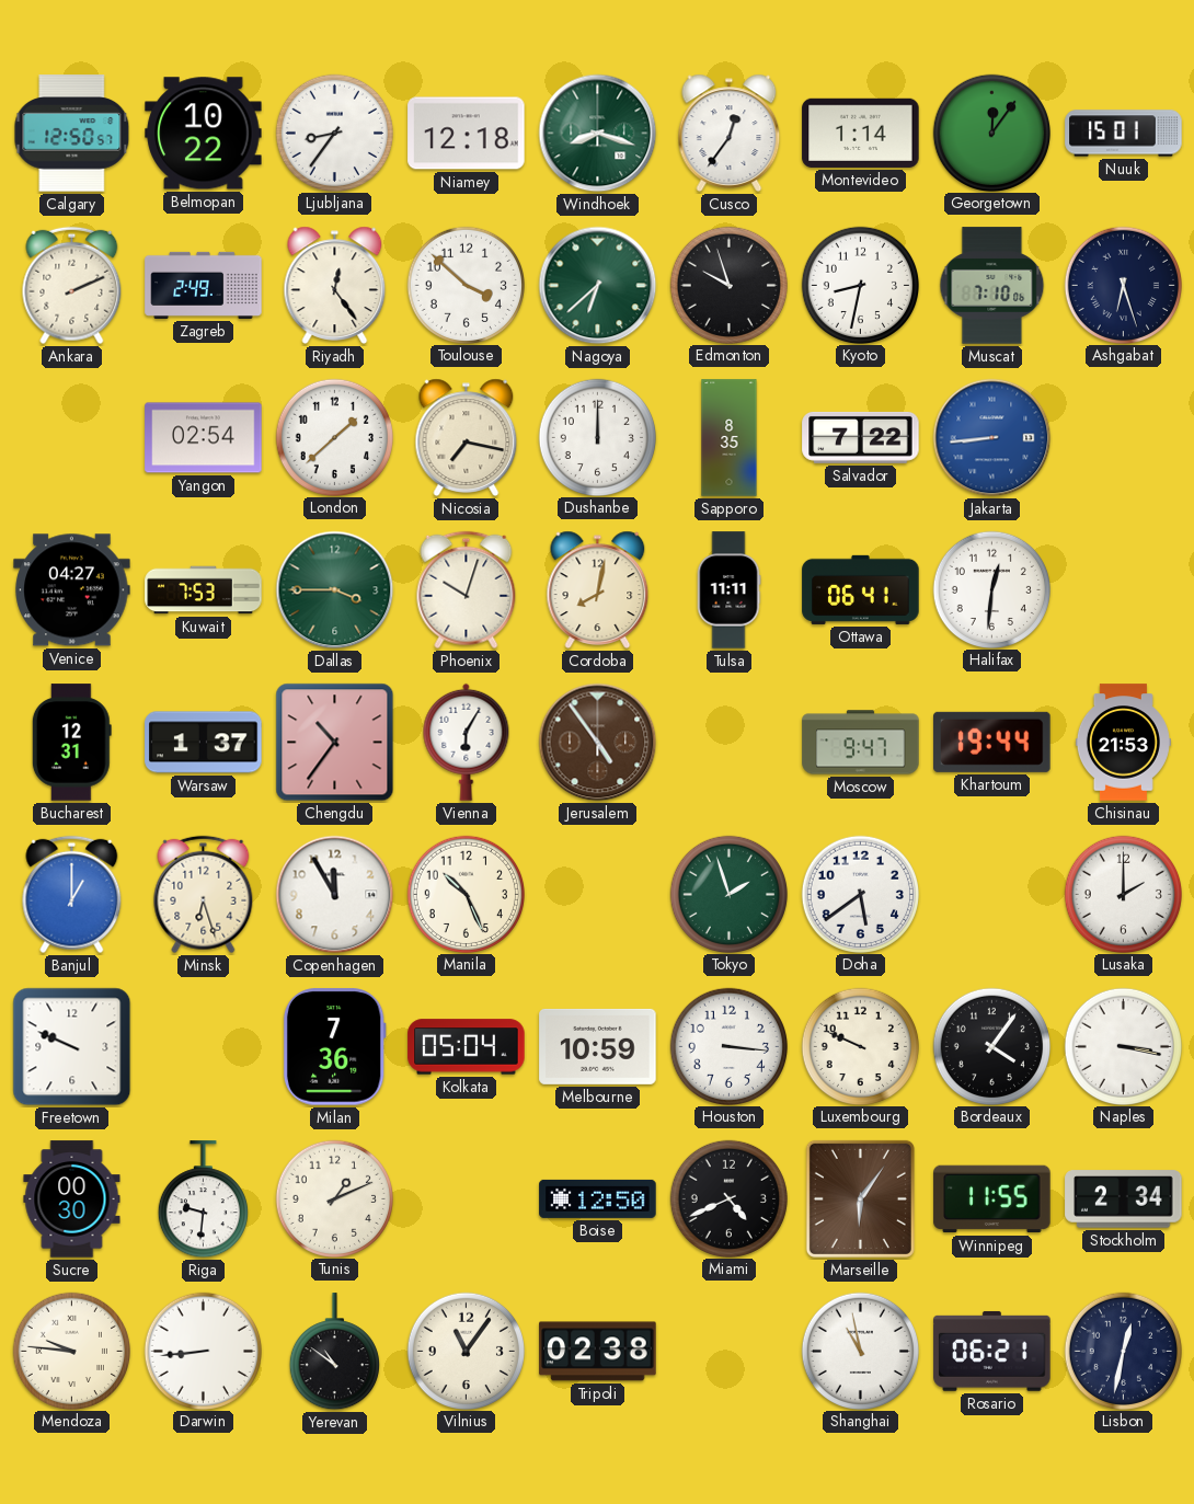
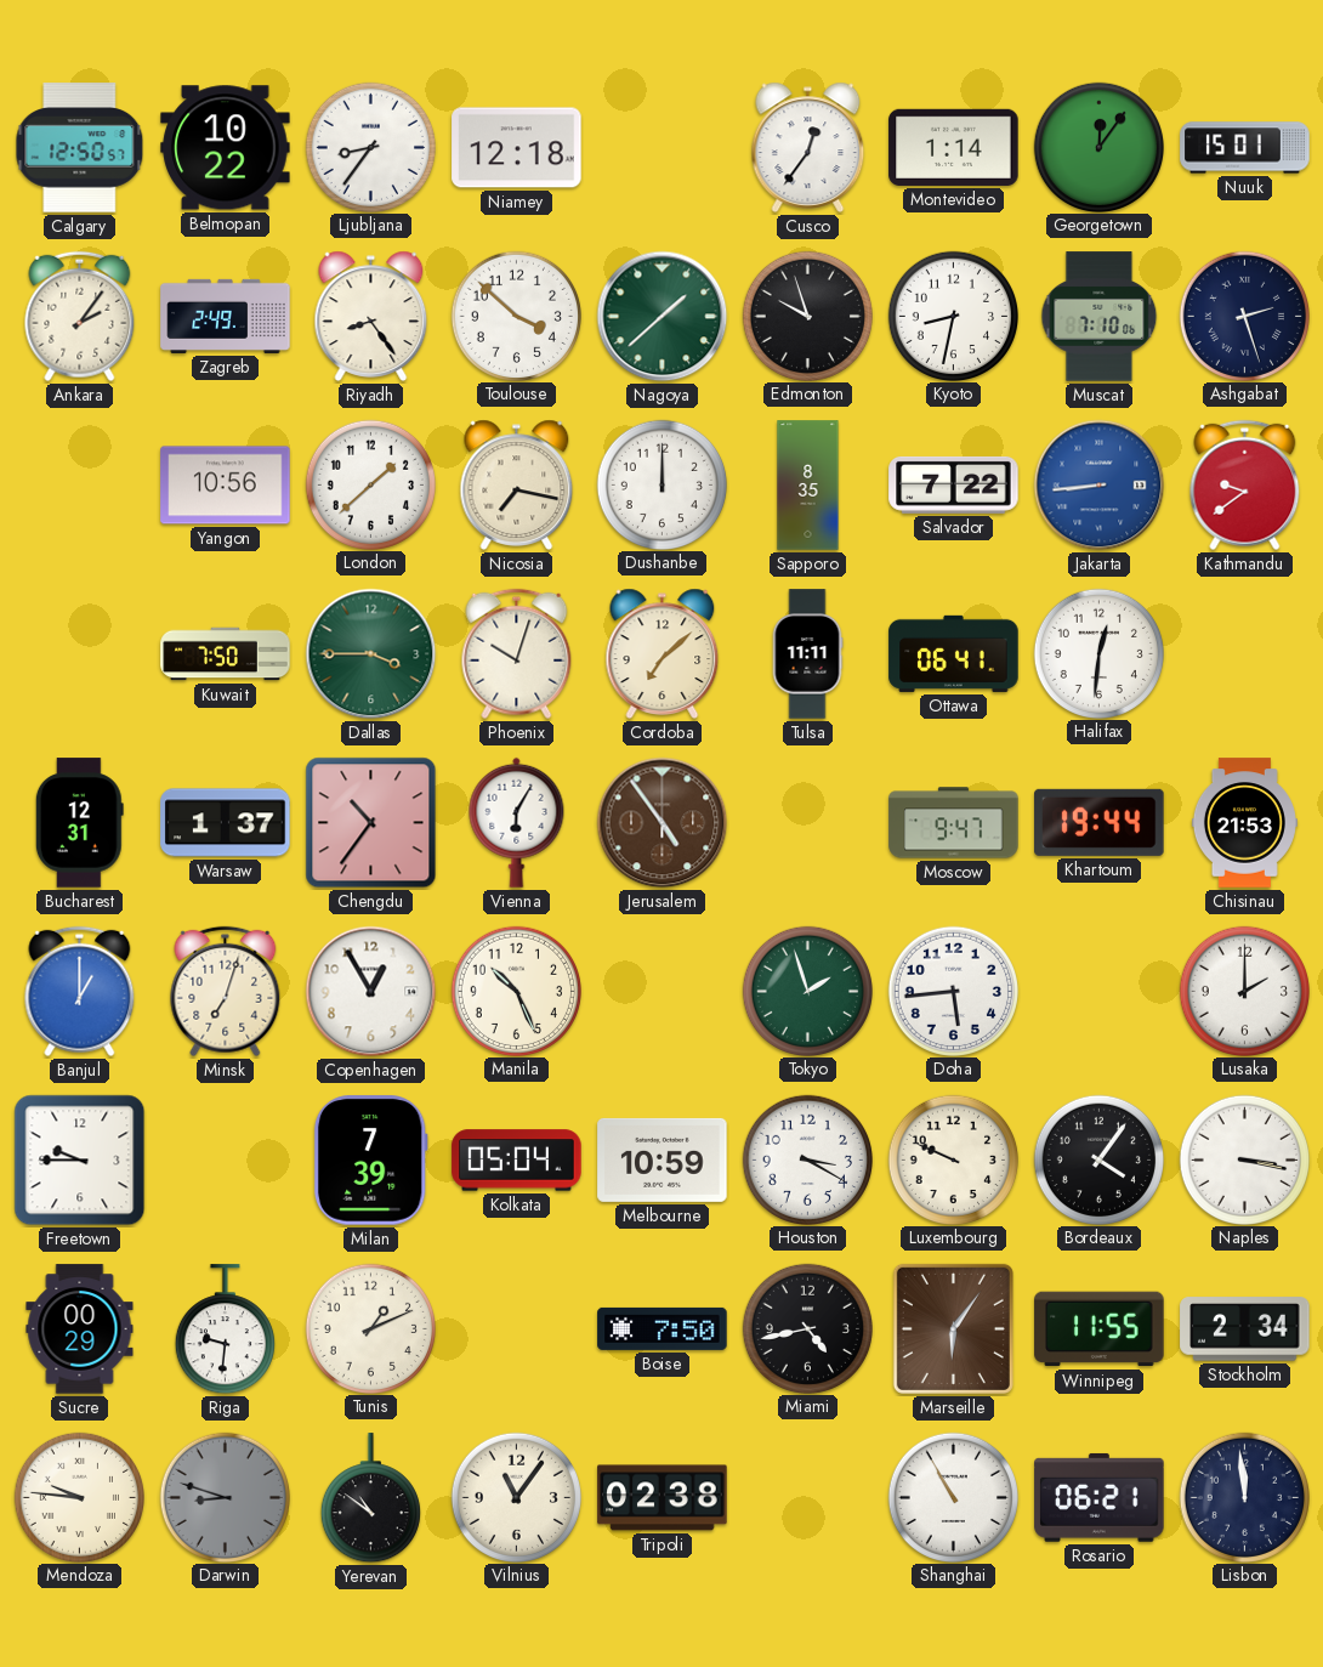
Windhoek: 8:18 -> none (598, 134)
Ankara: 2:11 -> 2:06 (80, 317)
Riyadh: 12:24 -> 8:24 (371, 316)
Nagoya: 6:38 -> 1:38 (663, 317)
Ashgabat: 6:27 -> 2:27 (1244, 316)
Yangon: 02:54 -> 10:56 (226, 486)
Kathmandu: none -> 9:39 (1245, 486)
Venice: 04:27 -> none (72, 590)
Kuwait: 7:53 -> 7:50 (226, 654)
Cordoba: 8:02 -> 7:08 (663, 653)
Minsk: 6:27 -> 7:03 (226, 992)
Copenhagen: 11:55 -> 12:55 (371, 992)
Doha: 5:39 -> 5:44 (953, 991)
Freetown: 9:49 -> 9:45 (80, 1161)
Milan: 7:36 -> 7:39 (370, 1161)
Houston: 3:16 -> 3:20 (807, 1159)
Sucre: 00:30 -> 00:29 (80, 1329)
Boise: 12:50 -> 7:50 (663, 1328)
Miami: 4:41 -> 4:43 (807, 1328)
Darwin: 8:44 -> 8:48 (225, 1497)
Darwin dial: white -> grey (225, 1497)
Shanghai: 10:58 -> 10:55 (953, 1497)
Lisbon: 12:32 -> 11:59 (1244, 1497)
